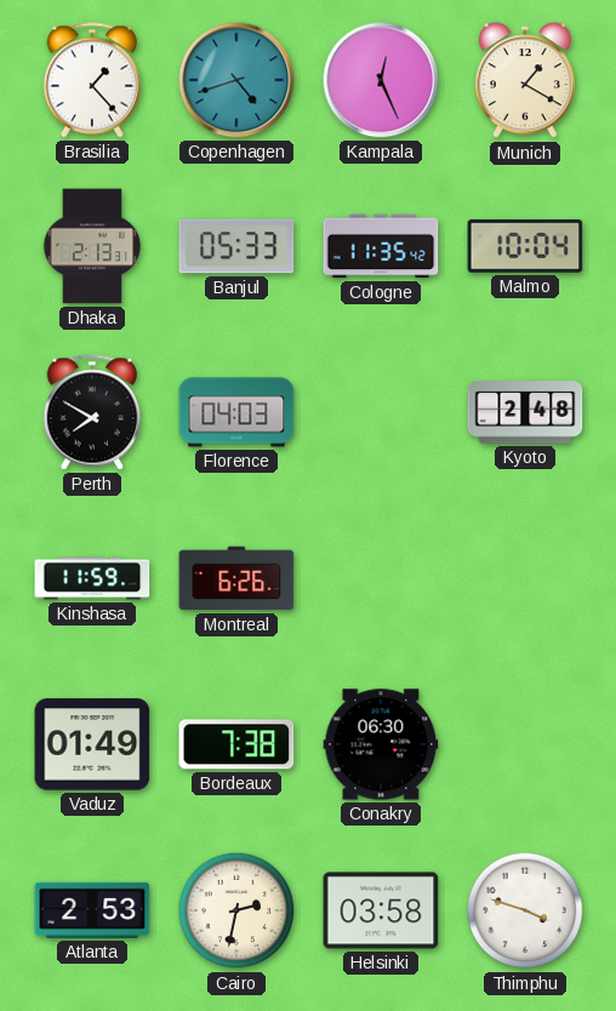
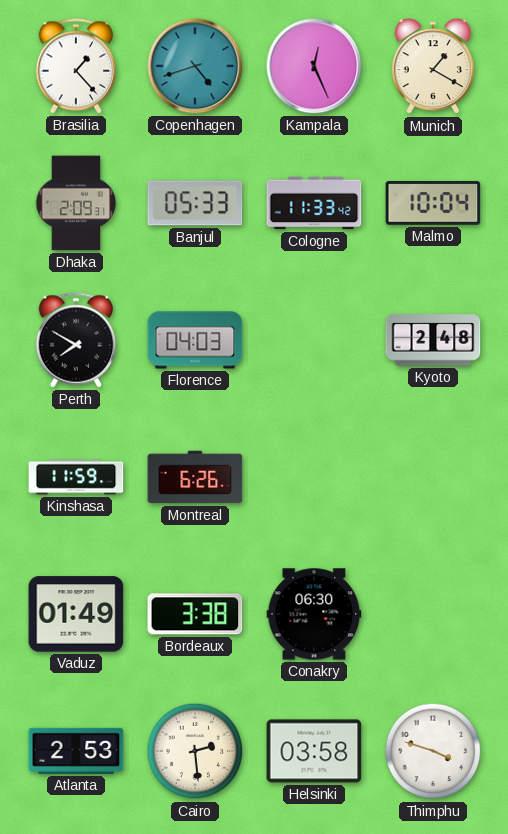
Dhaka: 2:13 -> 2:09 (76, 203)
Cologne: 11:35 -> 11:33 (314, 203)
Bordeaux: 7:38 -> 3:38 (195, 614)
Cairo: 2:32 -> 2:29 (195, 751)
